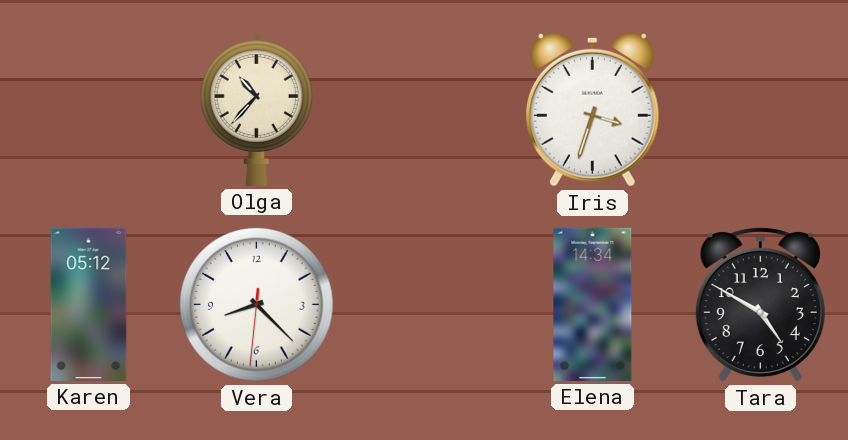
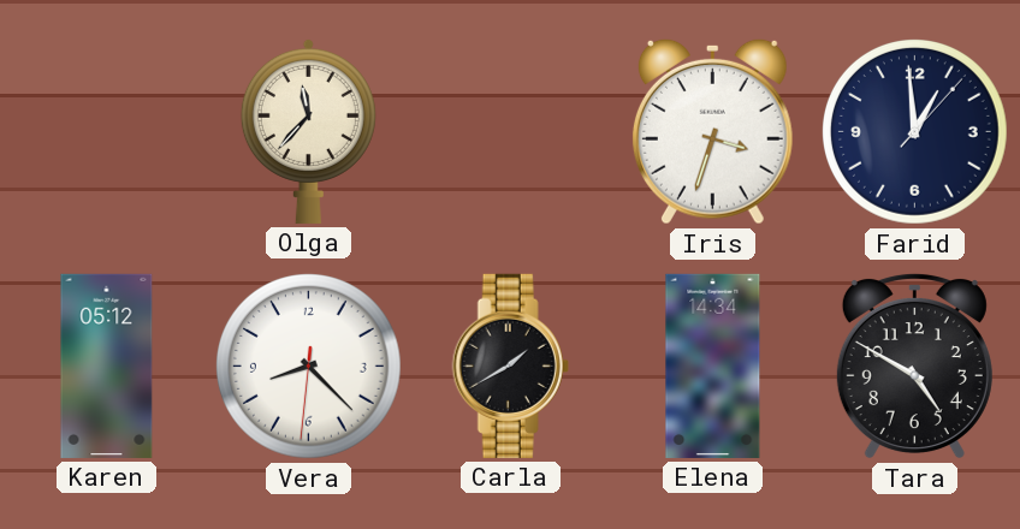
Olga: 10:37 -> 11:37 (308, 131)
Farid: none -> 12:59 (914, 131)
Carla: none -> 1:40 (510, 365)
